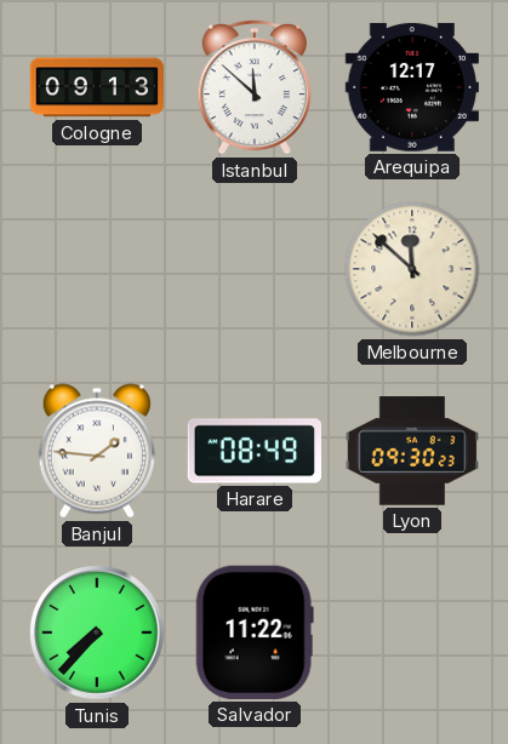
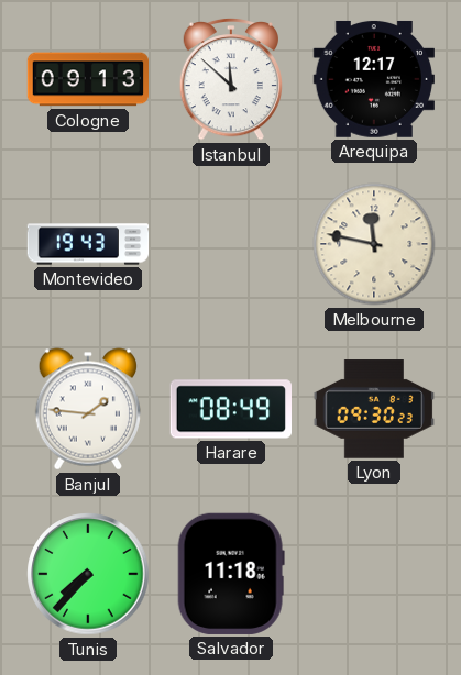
Montevideo: none -> 19:43 (88, 244)
Melbourne: 11:52 -> 11:47 (374, 244)
Salvador: 11:22 -> 11:18 (231, 574)
